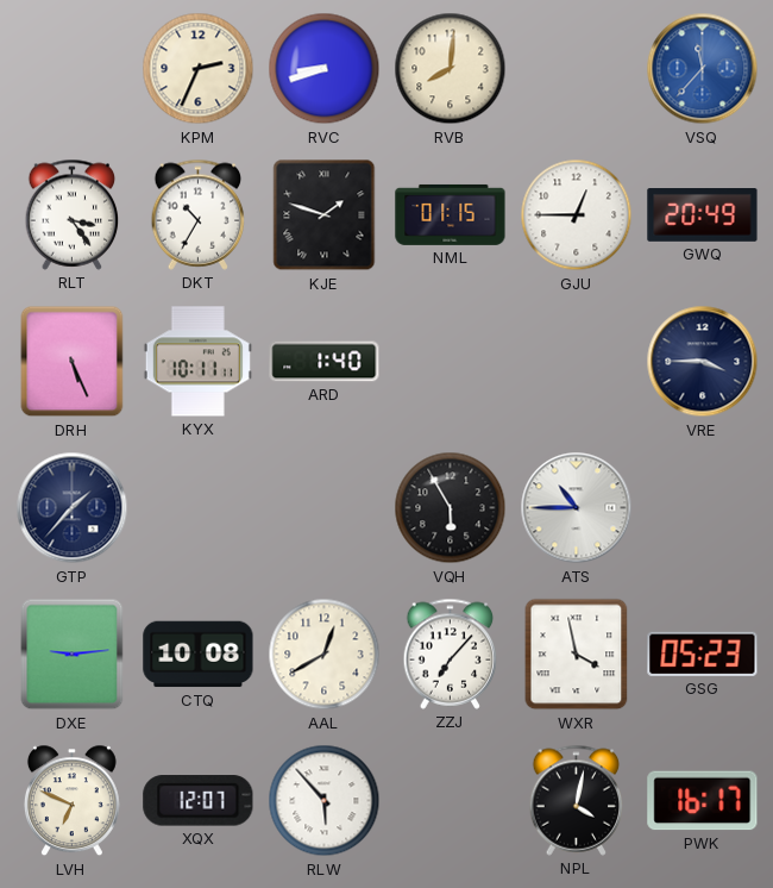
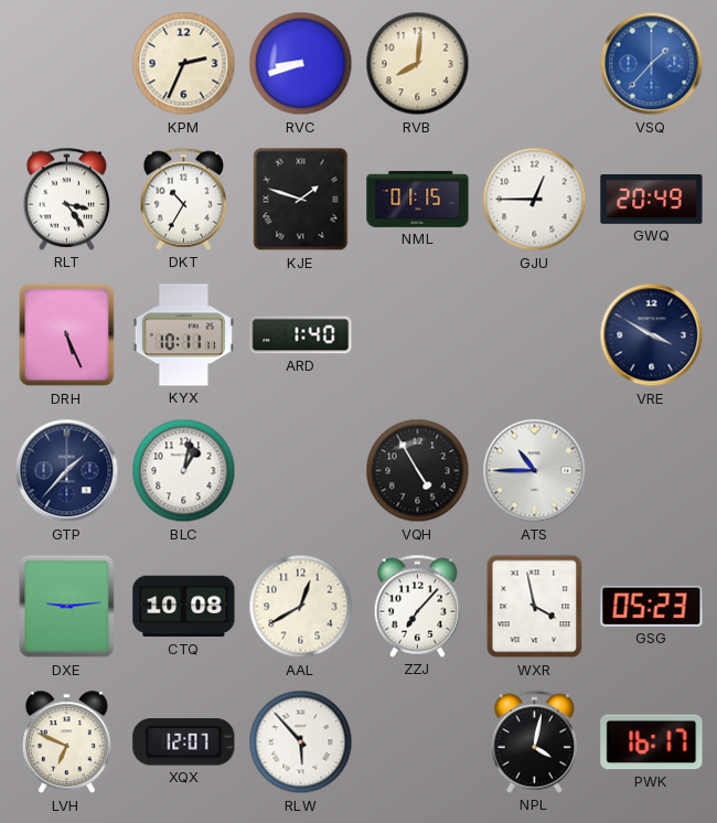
VSQ: 11:37 -> 1:37 (652, 64)
VRE: 3:45 -> 3:50 (652, 335)
BLC: none -> 1:02 (184, 471)
VQH: 5:55 -> 4:55 (418, 471)
